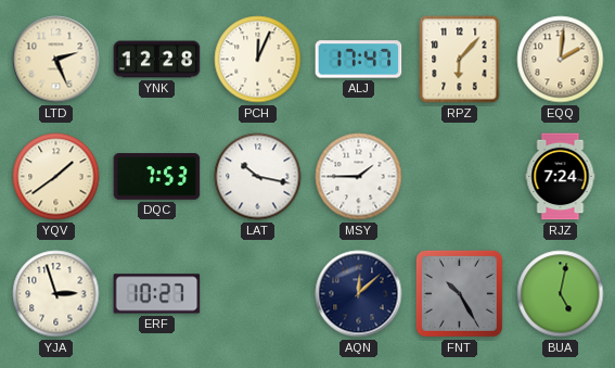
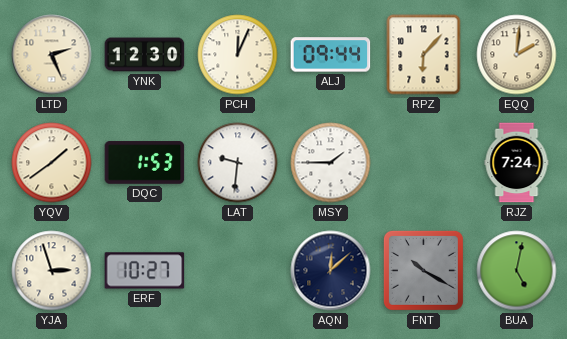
YNK: 12:28 -> 12:30 (145, 55)
ALJ: 17:47 -> 09:44 (331, 55)
DQC: 7:53 -> 1:53 (145, 163)
LAT: 10:17 -> 9:31 (238, 163)
FNT: 10:25 -> 10:20 (423, 270)
